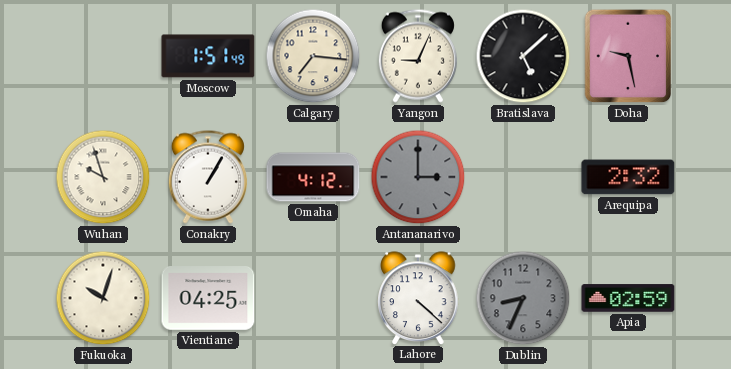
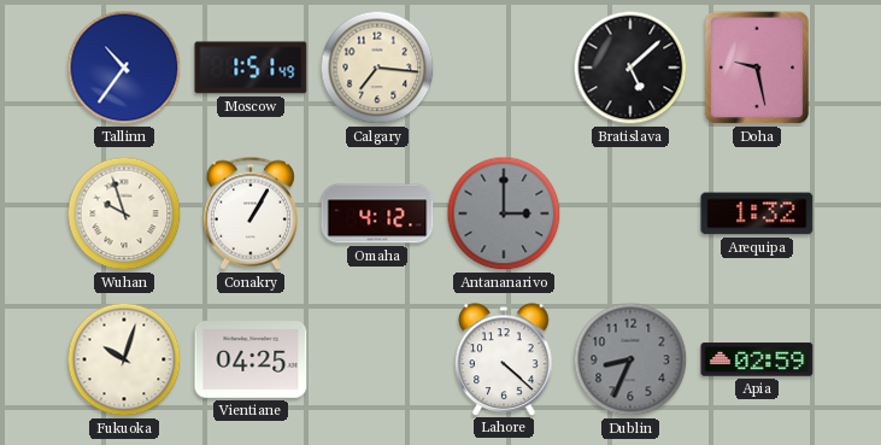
Tallinn: none -> 10:36 (124, 68)
Yangon: 9:04 -> none (418, 56)
Arequipa: 2:32 -> 1:32 (757, 213)
